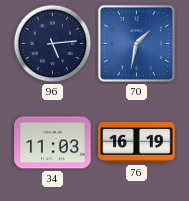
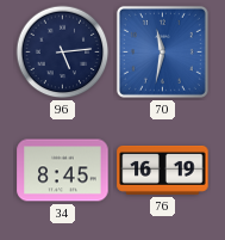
70: 1:32 -> 11:32 (162, 51)
34: 11:03 -> 8:45 (63, 171)
